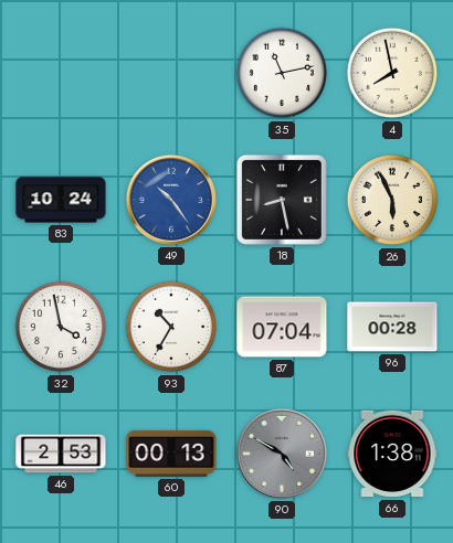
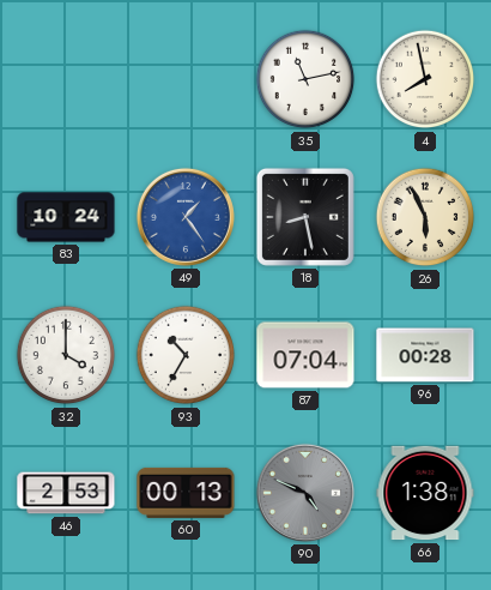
49: 10:24 -> 1:24 (186, 217)
32: 3:58 -> 4:00 (66, 355)
90: 4:50 -> 4:49 (305, 493)
